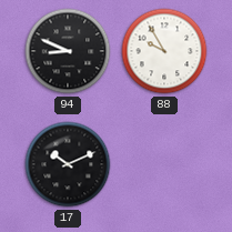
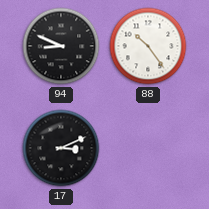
88: 9:55 -> 10:24 (148, 46)
17: 10:11 -> 3:11 (61, 148)
